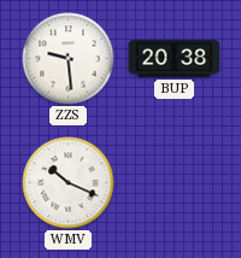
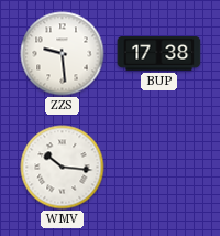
BUP: 20:38 -> 17:38 (159, 53)
WMV: 10:19 -> 10:16 (63, 168)
